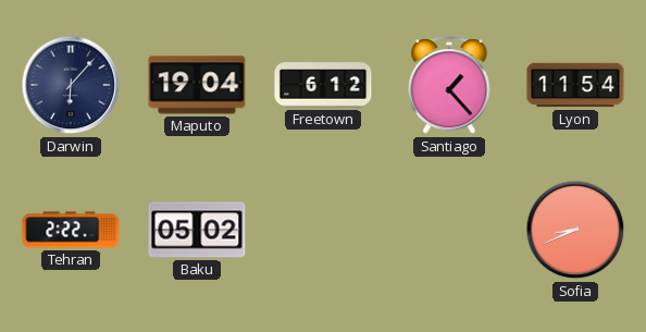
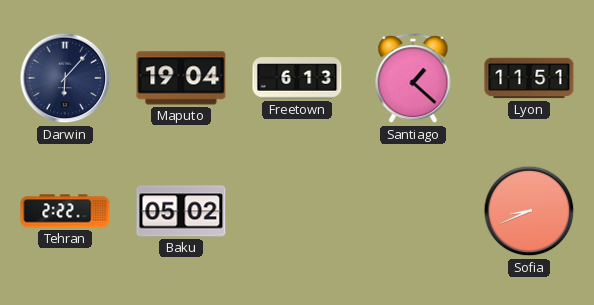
Freetown: 6:12 -> 6:13 (297, 78)
Santiago: 1:23 -> 1:22 (413, 79)
Lyon: 11:54 -> 11:51 (529, 78)
